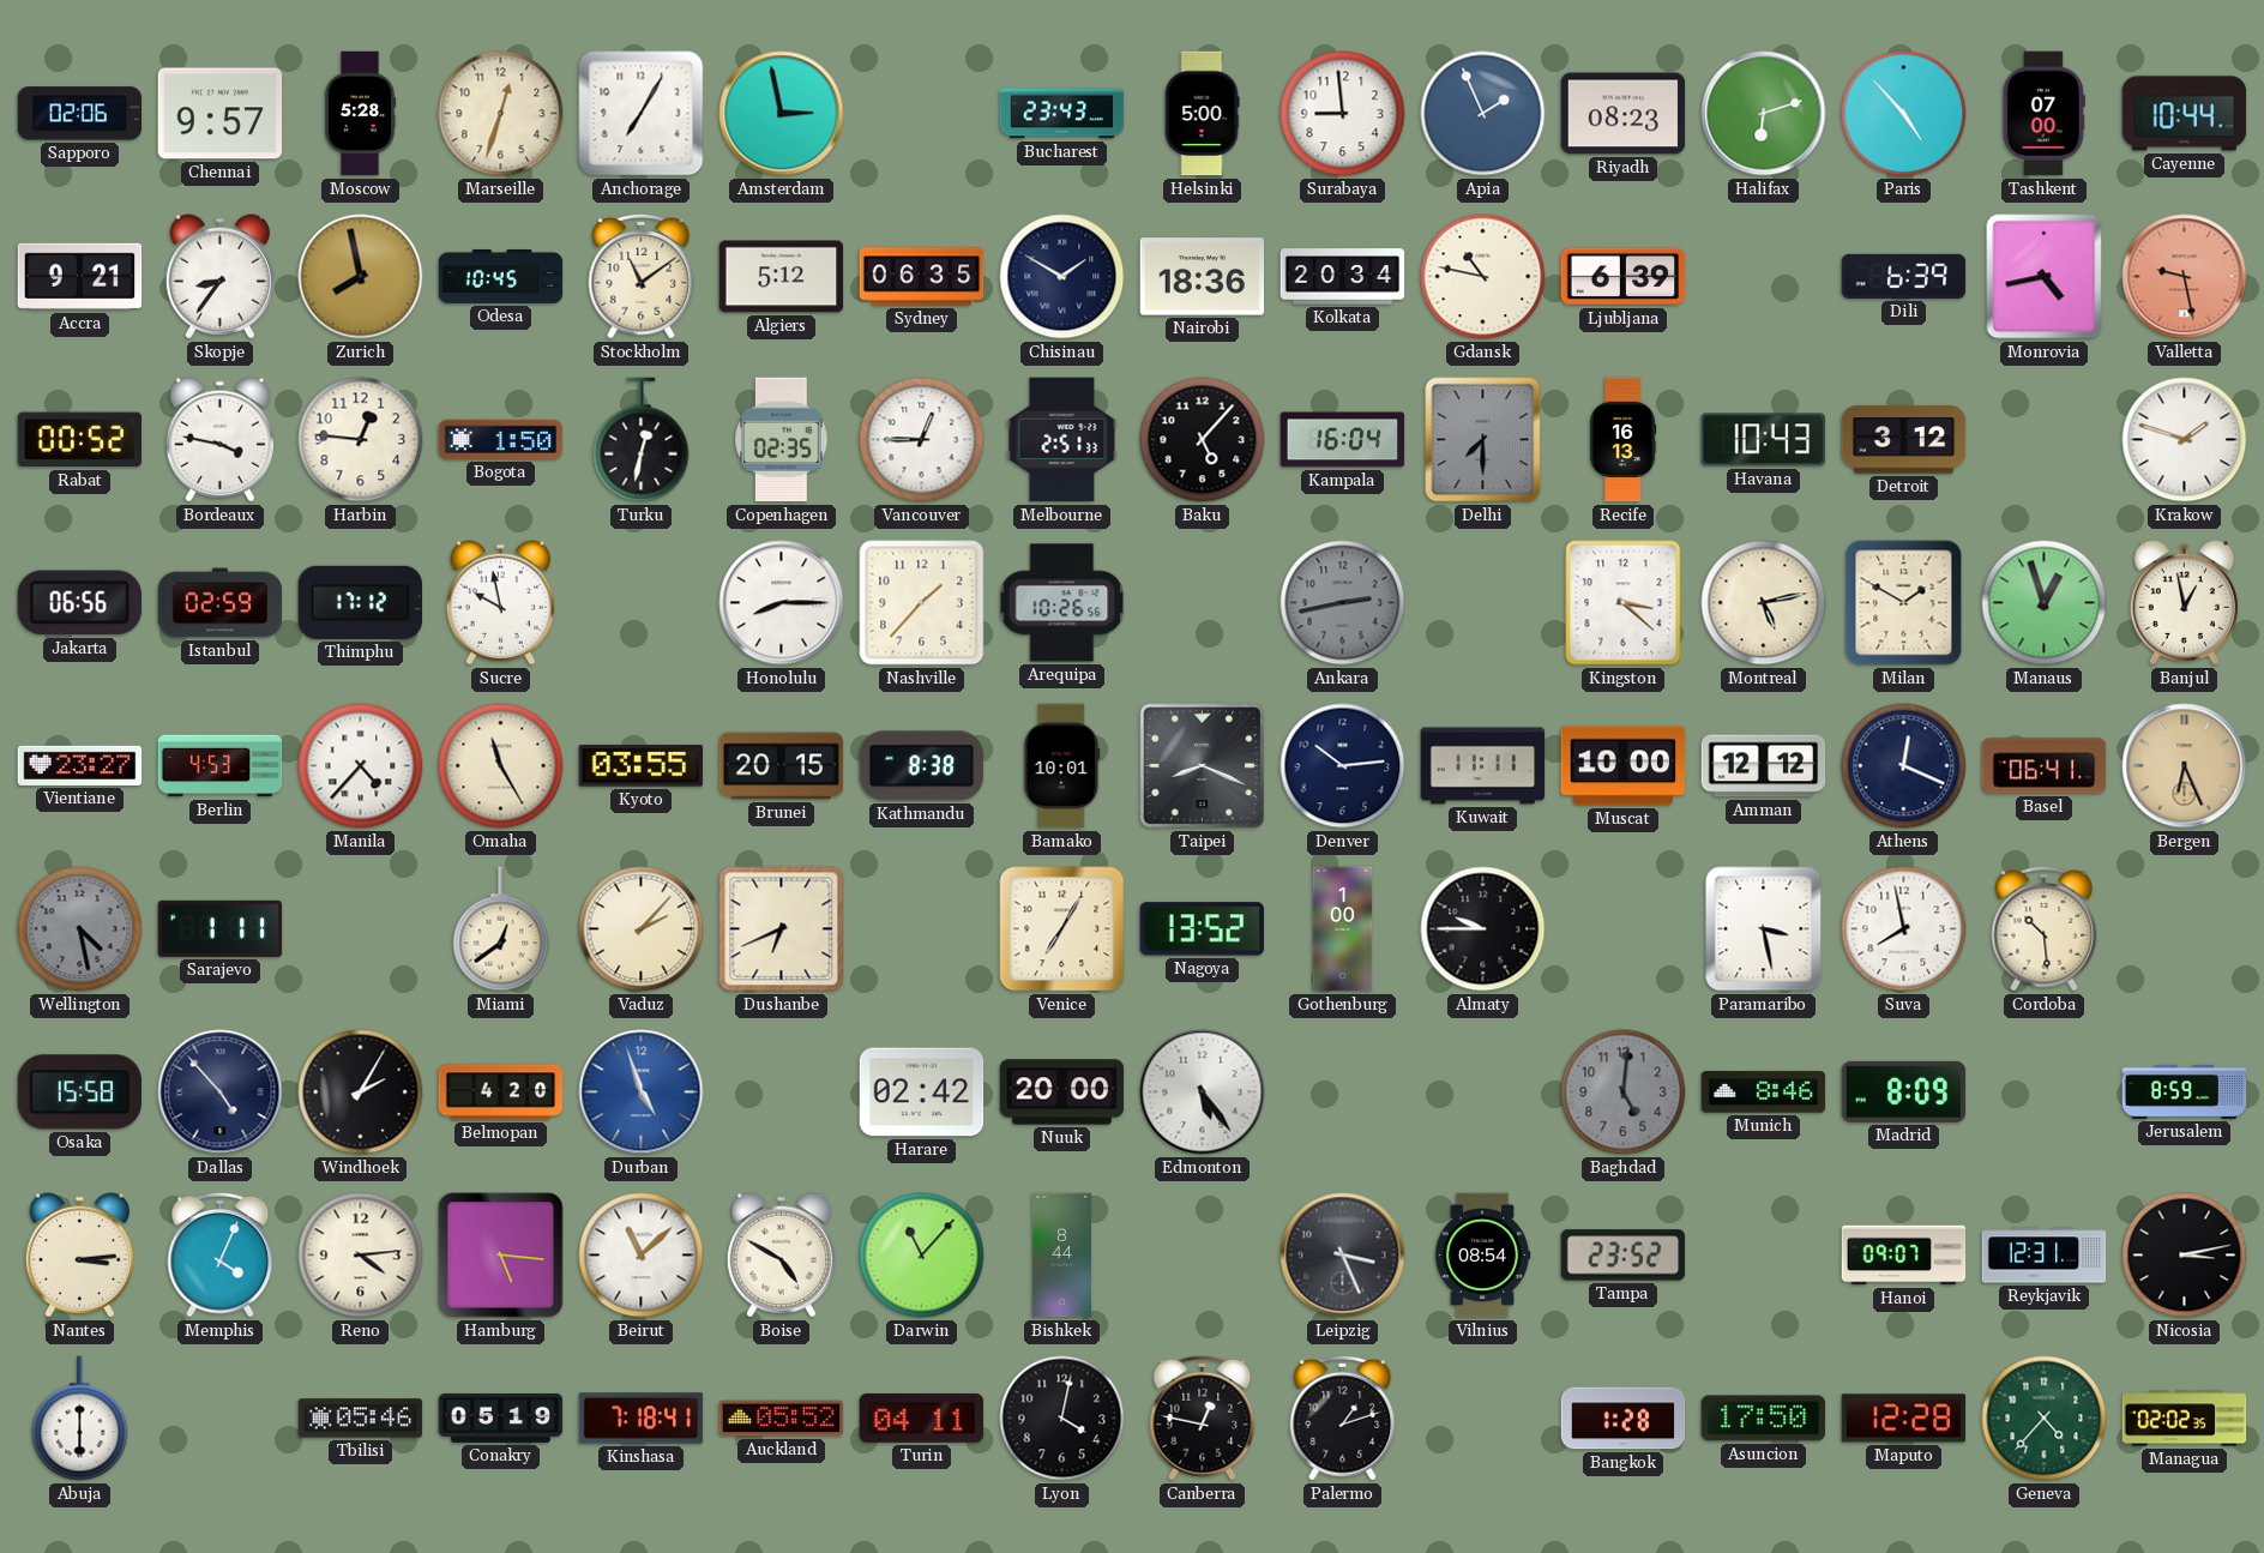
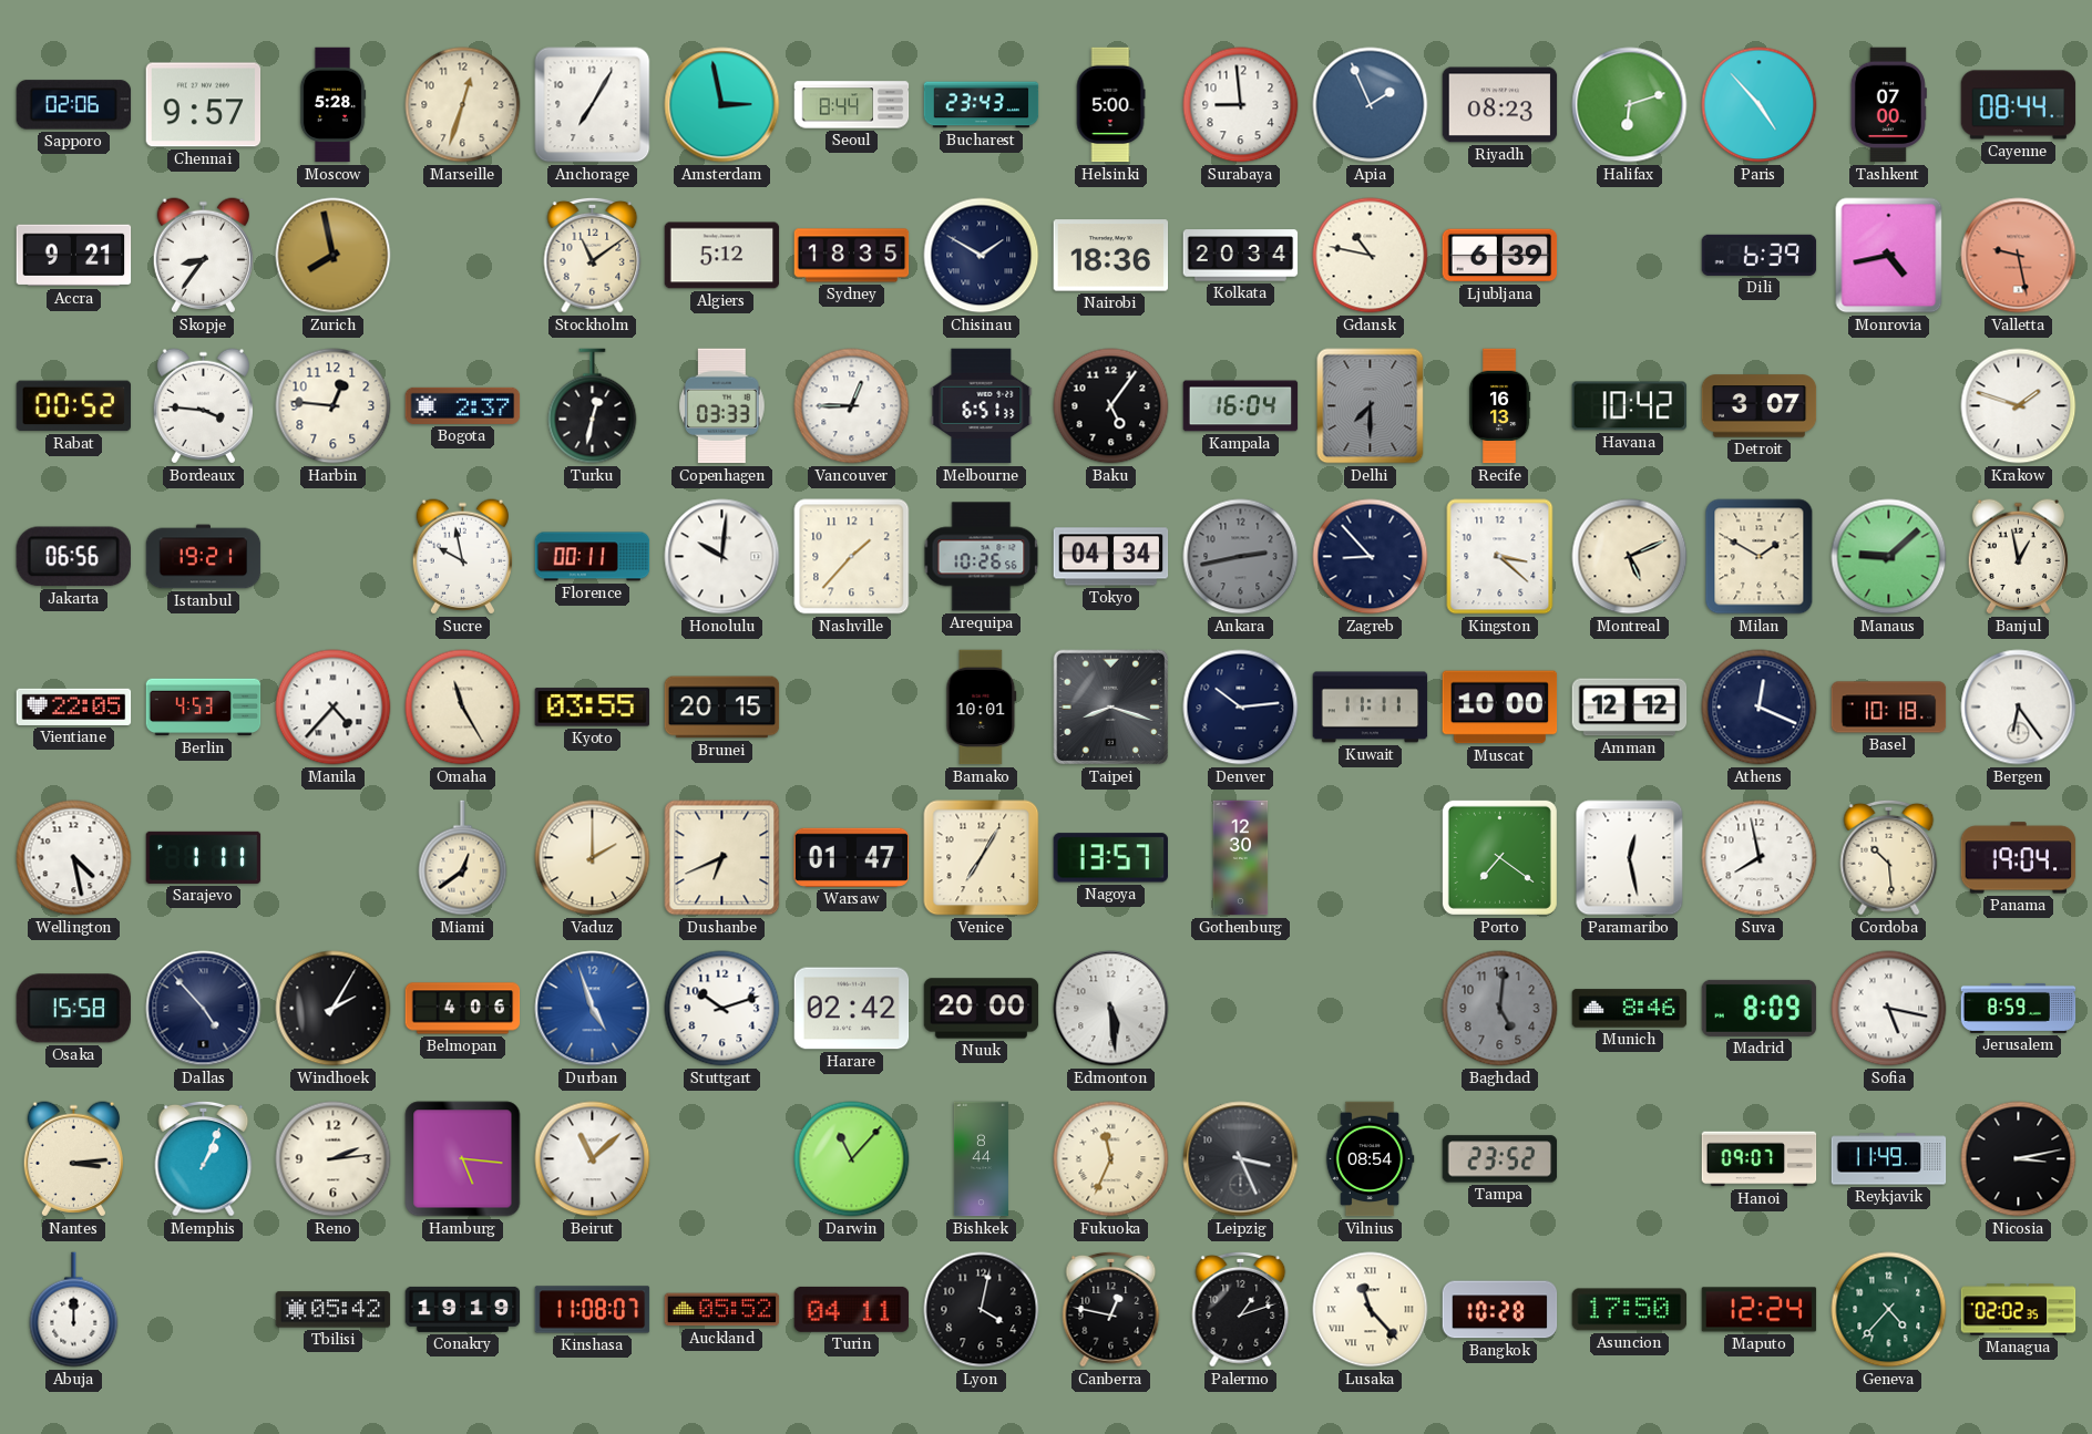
Seoul: none -> 8:44 (852, 105)
Cayenne: 10:44 -> 08:44 (2019, 105)
Odesa: 10:45 -> none (501, 276)
Sydney: 06:35 -> 18:35 (852, 256)
Bordeaux: 3:47 -> 3:46 (203, 406)
Bogota: 1:50 -> 2:37 (463, 405)
Copenhagen: 02:35 -> 03:33 (722, 406)
Melbourne: 2:51 -> 6:51 (982, 406)
Baku: 5:07 -> 5:06 (1111, 406)
Havana: 10:43 -> 10:42 (1630, 406)
Detroit: 3:12 -> 3:07 (1760, 406)
Istanbul: 02:59 -> 19:21 (204, 557)
Thimphu: 17:12 -> none (360, 602)
Florence: none -> 00:11 (593, 557)
Honolulu: 8:15 -> 10:01 (722, 557)
Tokyo: none -> 04:34 (1111, 557)
Zagreb: none -> 8:53 (1371, 557)
Montreal: 5:13 -> 5:11 (1630, 557)
Manaus: 12:57 -> 9:08 (1889, 557)
Vientiane: 23:27 -> 22:05 (74, 706)
Kathmandu: 8:38 -> none (922, 766)
Taipei: 8:19 -> 8:18 (1111, 708)
Basel: 06:41 -> 10:18 (1889, 708)
Bergen: 6:26 -> 6:24 (2019, 708)
Bergen dial: champagne -> white (2019, 708)
Wellington dial: grey -> white (74, 858)
Vaduz: 2:07 -> 2:00 (593, 858)
Warsaw: none -> 01:47 (852, 857)
Nagoya: 13:52 -> 13:57 (1110, 858)
Gothenburg: 1:00 -> 12:30 (1241, 858)
Almaty: 9:45 -> none (1483, 929)
Porto: none -> 7:21 (1499, 857)
Paramaribo: 3:28 -> 12:28 (1630, 858)
Panama: none -> 19:04 (2019, 858)
Belmopan: 4:20 -> 4:06 (463, 1009)
Stuttgart: none -> 10:12 (722, 1009)
Edmonton: 5:24 -> 5:29 (1111, 1009)
Sofia: none -> 5:17 (1889, 1009)
Memphis: 4:04 -> 1:04 (204, 1158)
Reno: 4:14 -> 2:14 (334, 1159)
Boise: 4:50 -> none (781, 1256)
Fukuoka: none -> 11:34 (1111, 1159)
Reykjavik: 12:31 -> 11:49 (1889, 1159)
Abuja: 6:00 -> 12:00 (74, 1310)
Tbilisi: 05:46 -> 05:42 (334, 1310)
Conakry: 05:19 -> 19:19 (463, 1309)
Kinshasa: 7:18 -> 11:08 (593, 1310)
Lusaka: none -> 11:23 (1371, 1310)
Bangkok: 1:28 -> 10:28 (1500, 1310)
Maputo: 12:28 -> 12:24 (1760, 1310)
